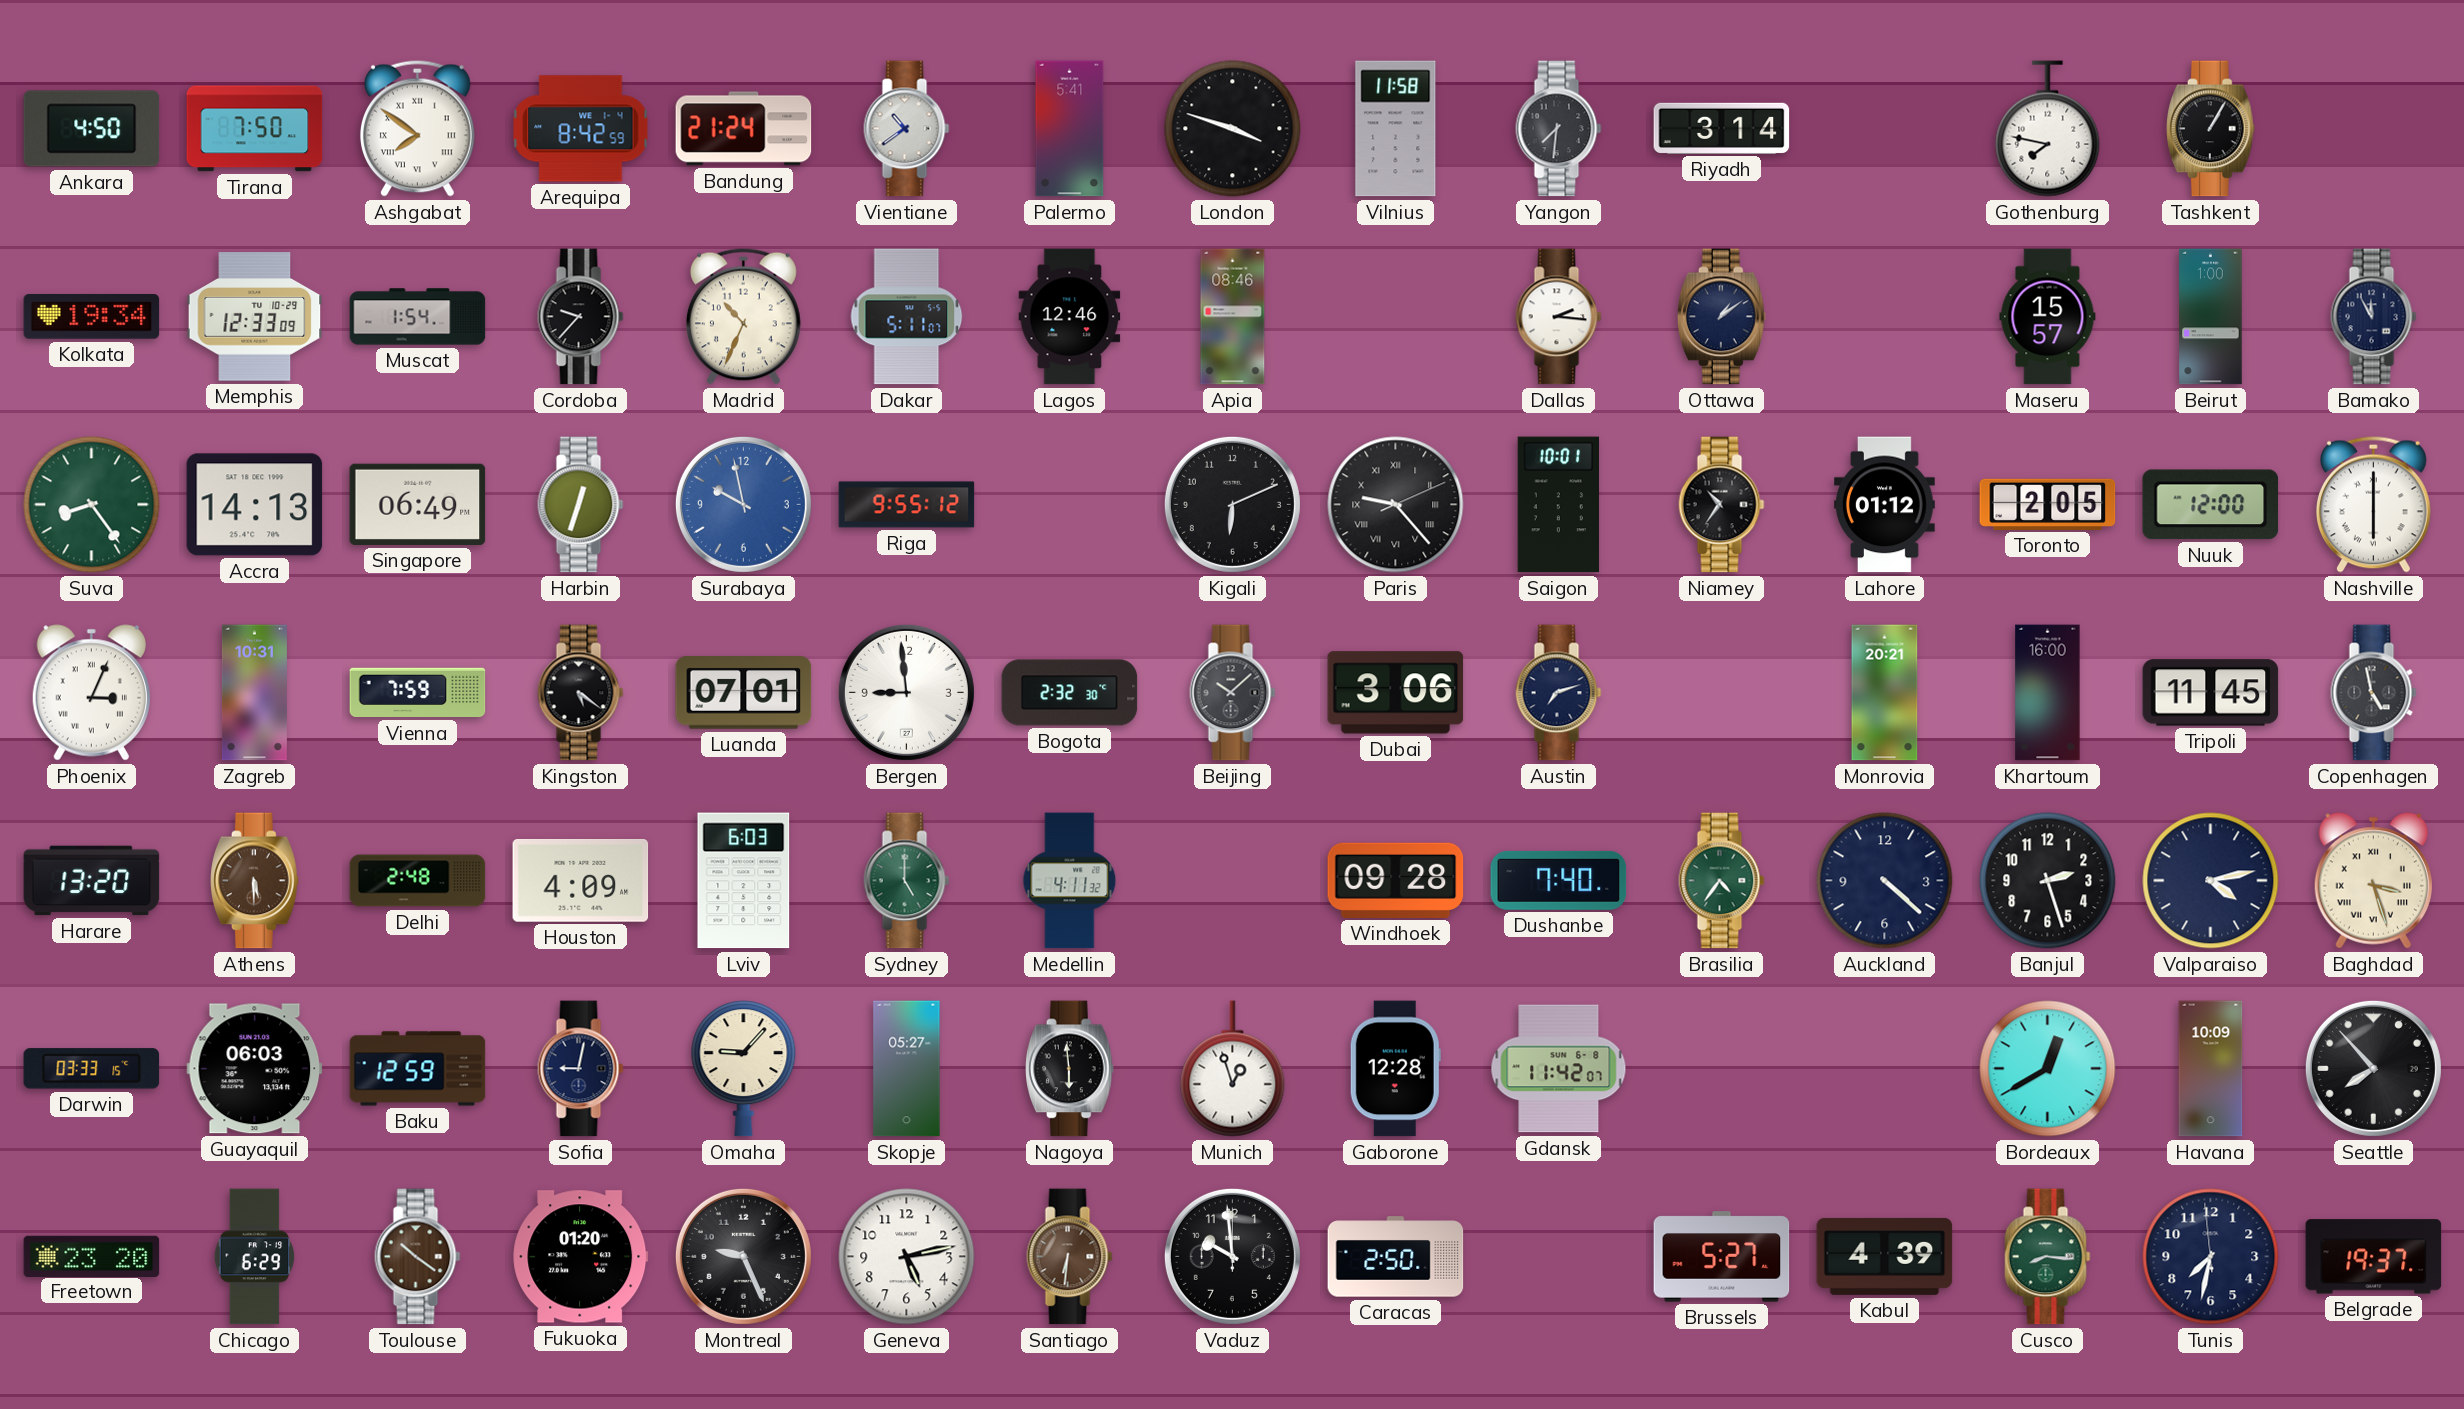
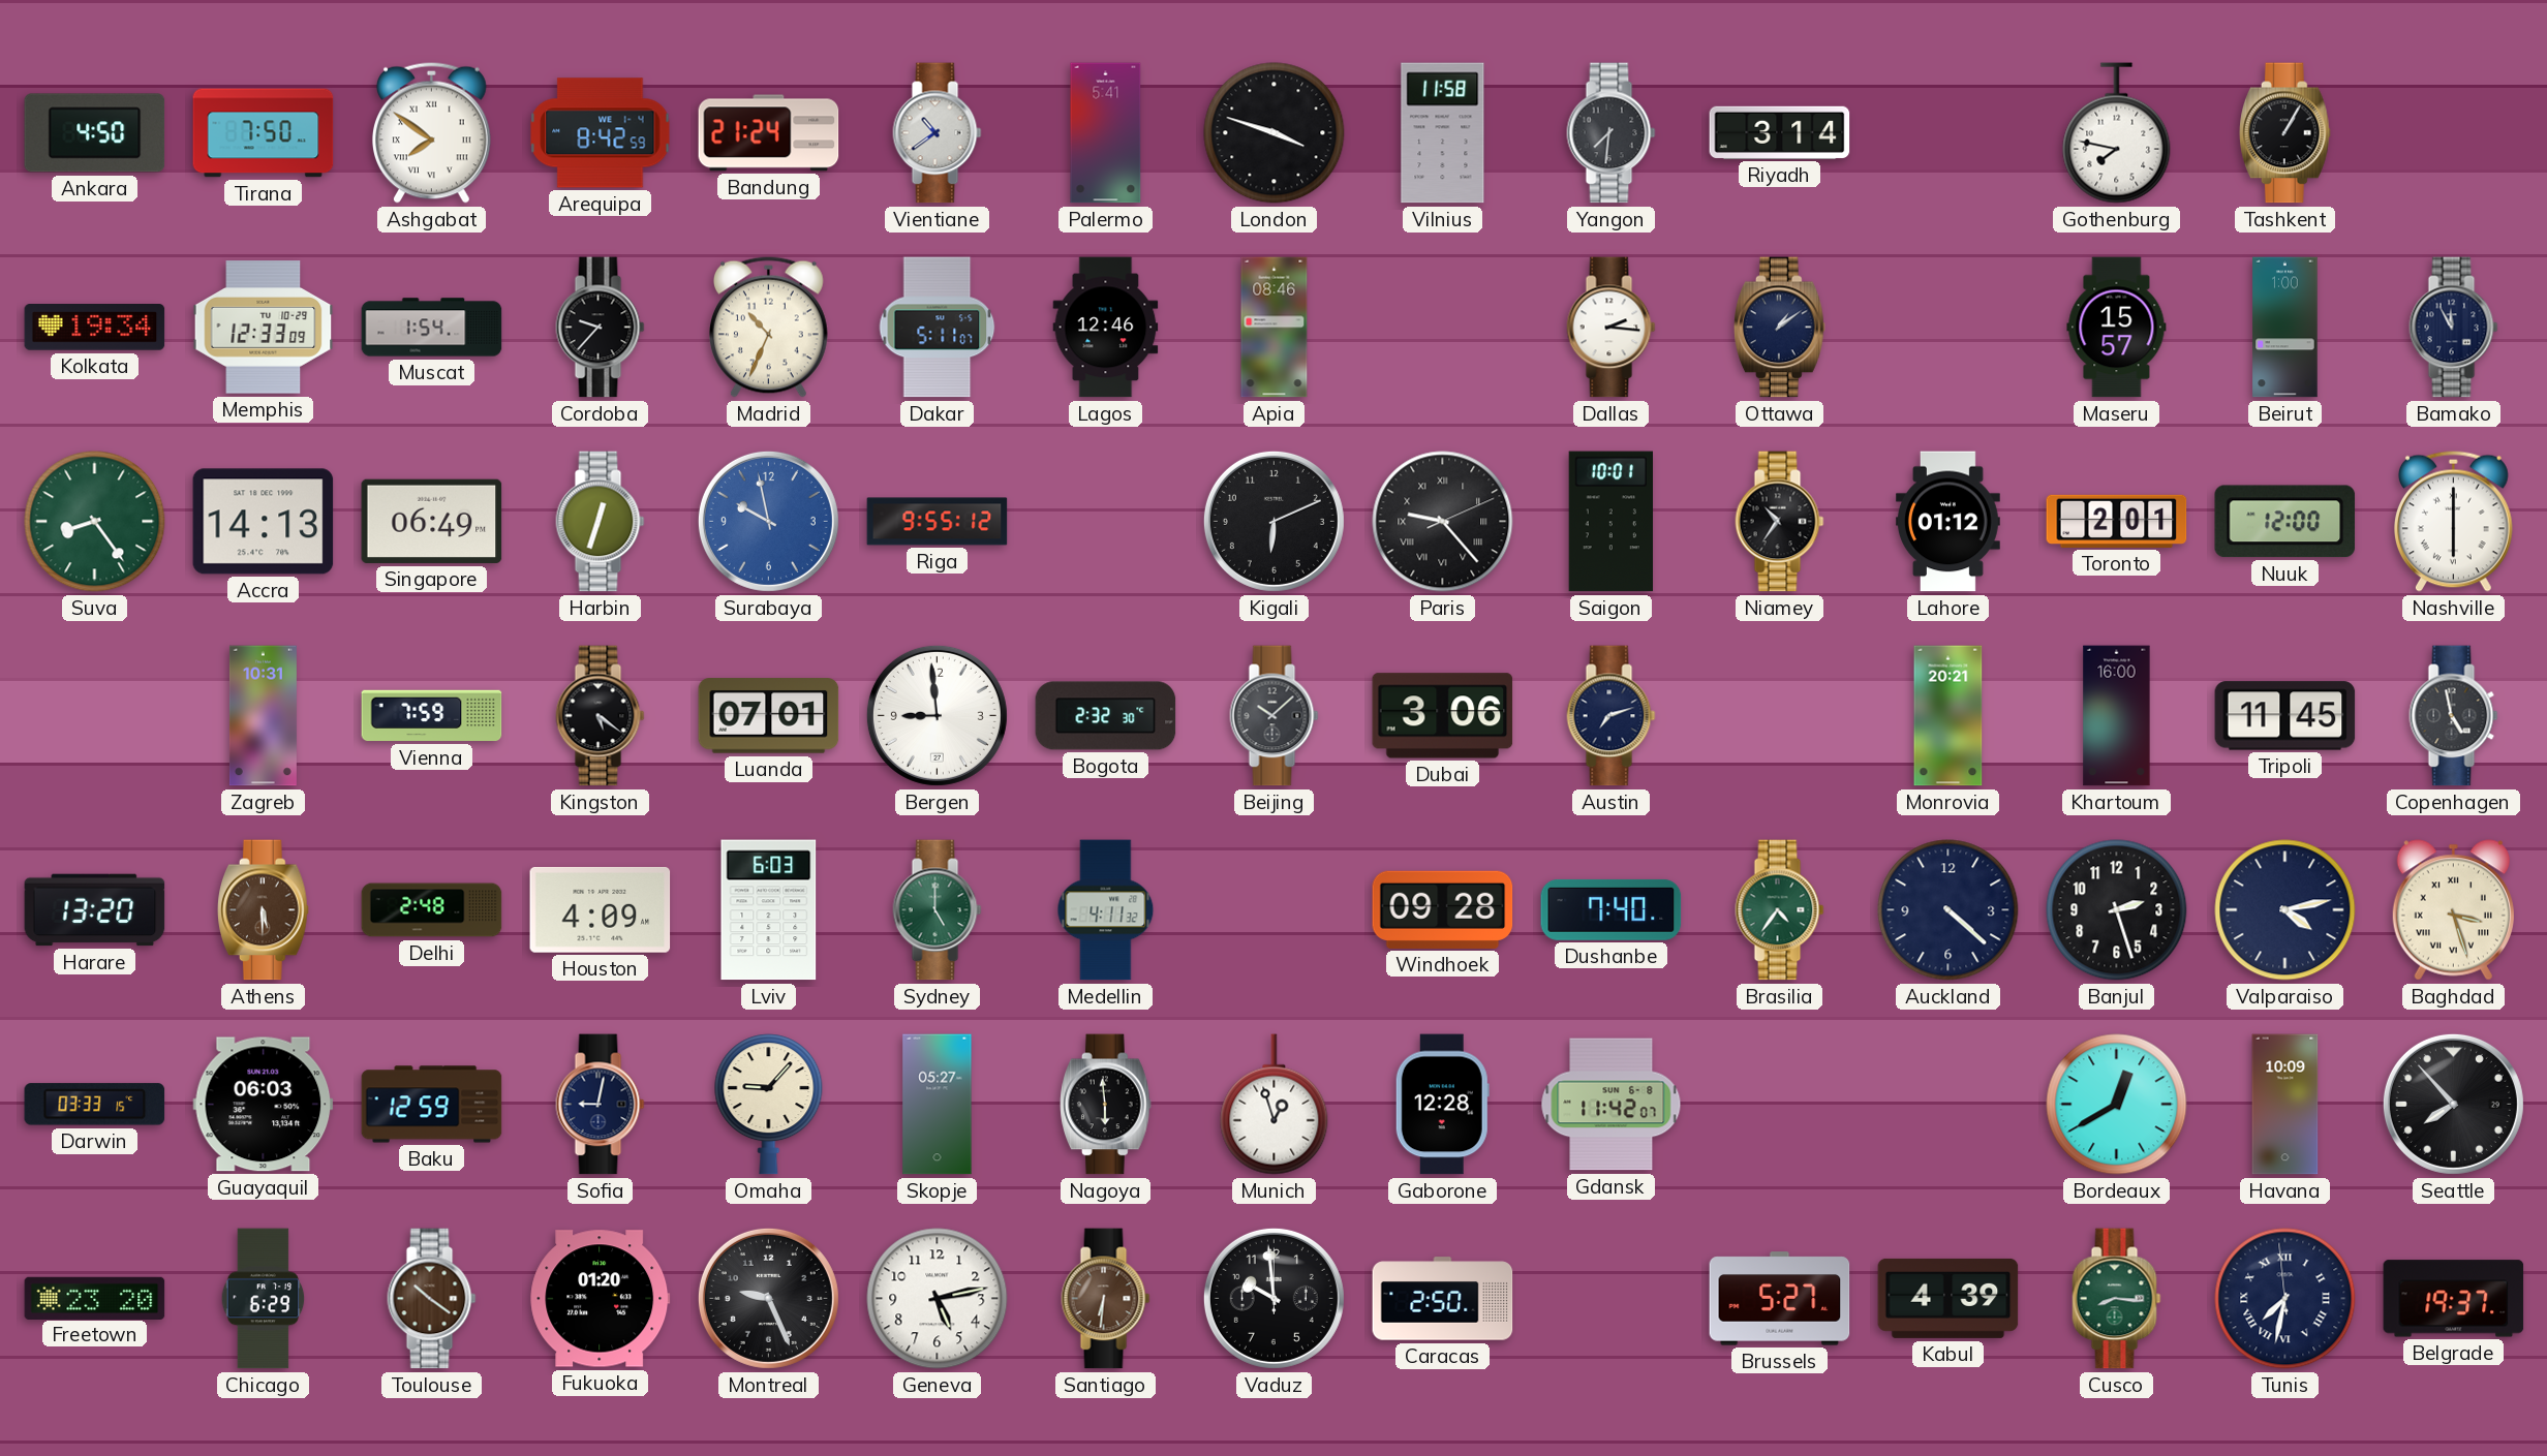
Toronto: 2:05 -> 2:01 (2117, 521)
Phoenix: 3:04 -> none (91, 693)
Tunis numerals: Arabic -> Roman (2285, 1299)
